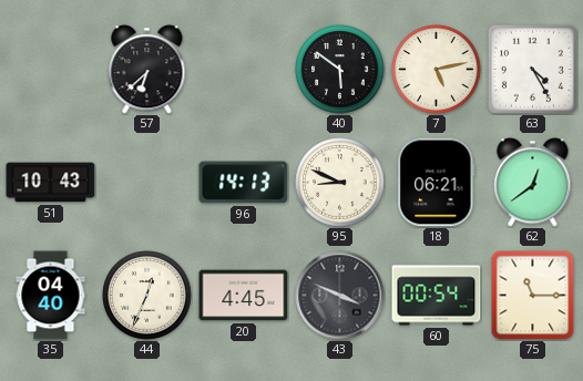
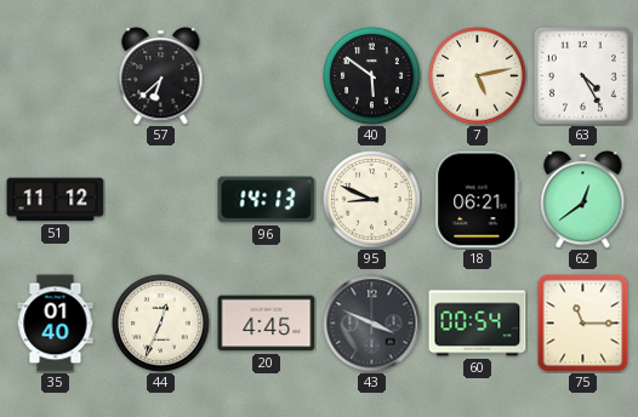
51: 10:43 -> 11:12 (56, 200)
35: 04:40 -> 01:40 (56, 324)
